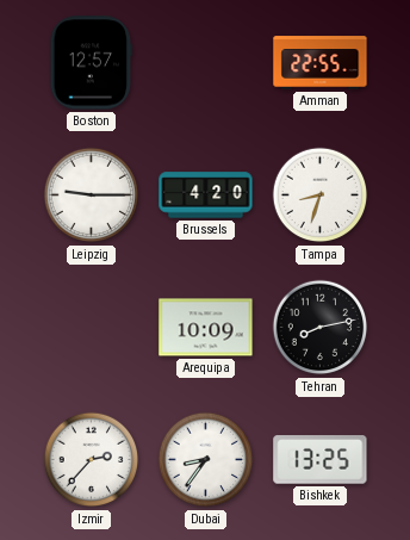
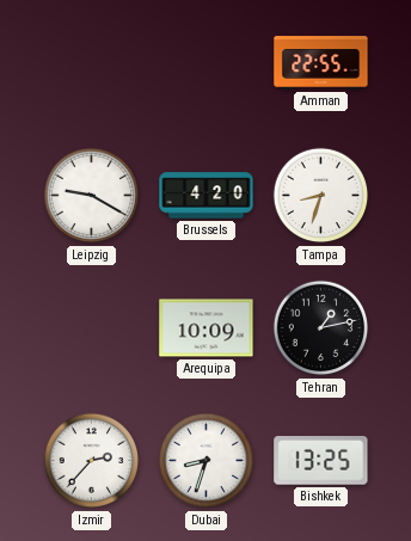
Boston: 12:57 -> none (92, 63)
Leipzig: 9:15 -> 9:20 (92, 196)
Tehran: 8:13 -> 1:13 (321, 328)
Dubai: 8:36 -> 8:33 (207, 461)
